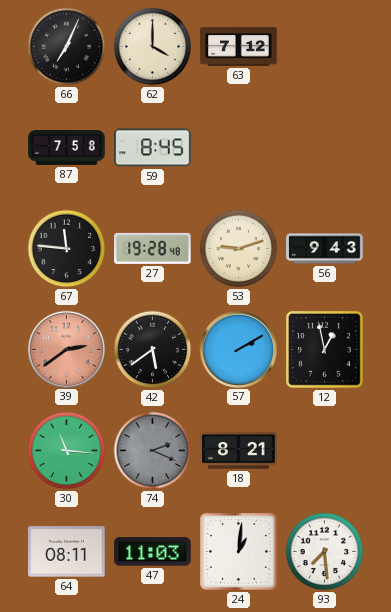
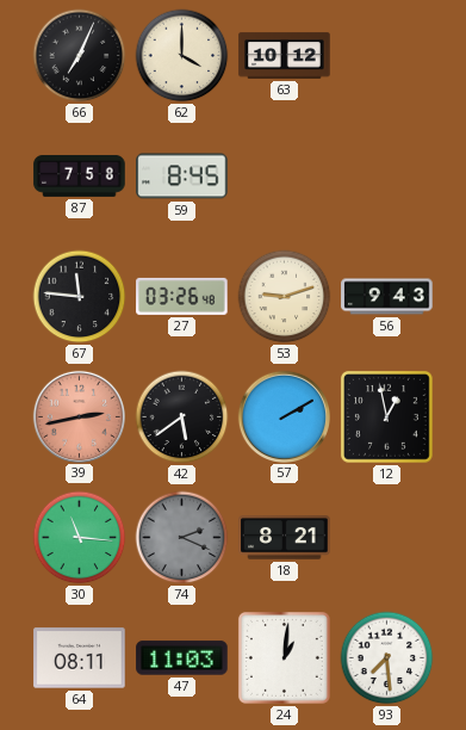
63: 7:12 -> 10:12 (285, 56)
27: 19:28 -> 03:26 (182, 296)
39: 2:39 -> 2:43 (79, 416)
